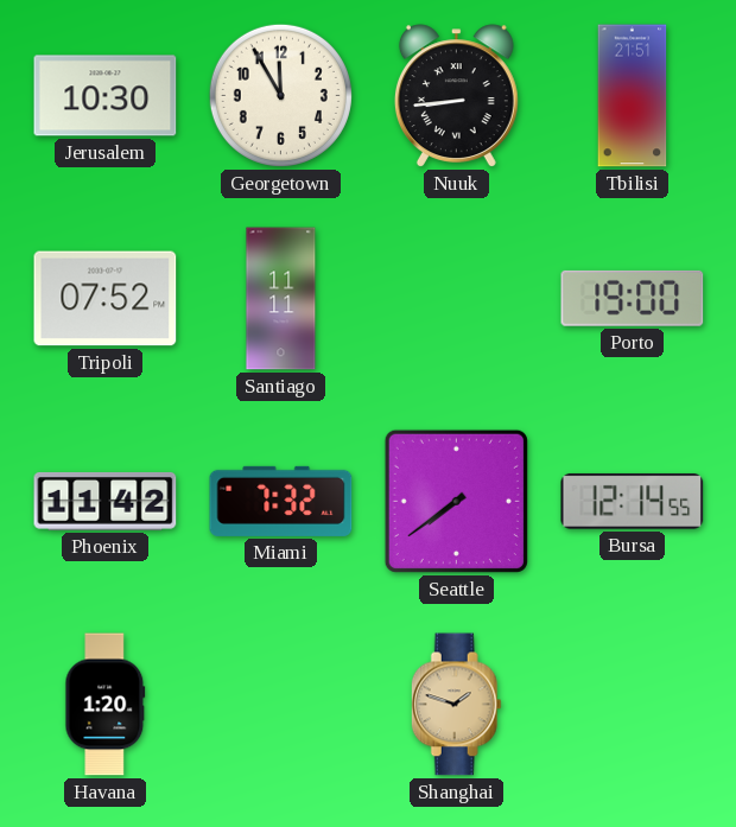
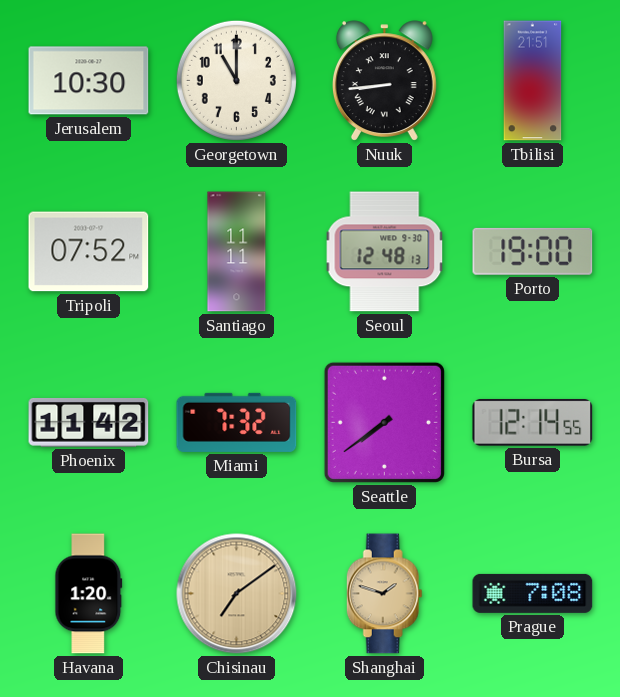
Georgetown: 11:55 -> 11:00 (236, 80)
Seoul: none -> 12:48 (385, 252)
Chisinau: none -> 7:09 (237, 594)
Prague: none -> 7:08 (533, 593)
